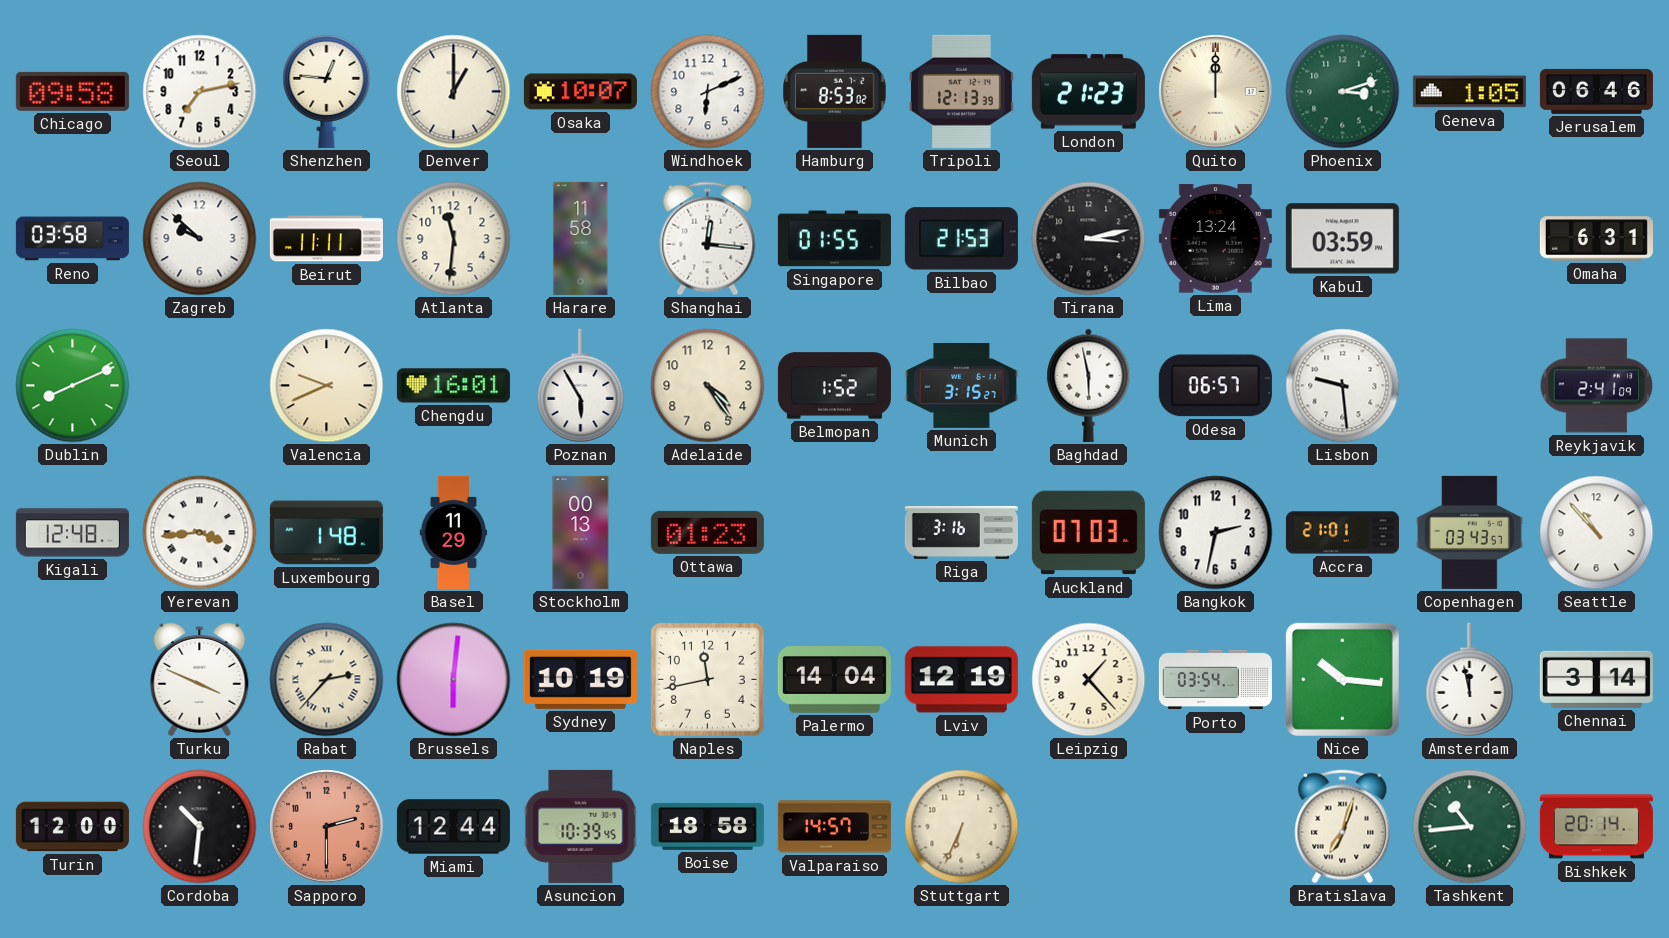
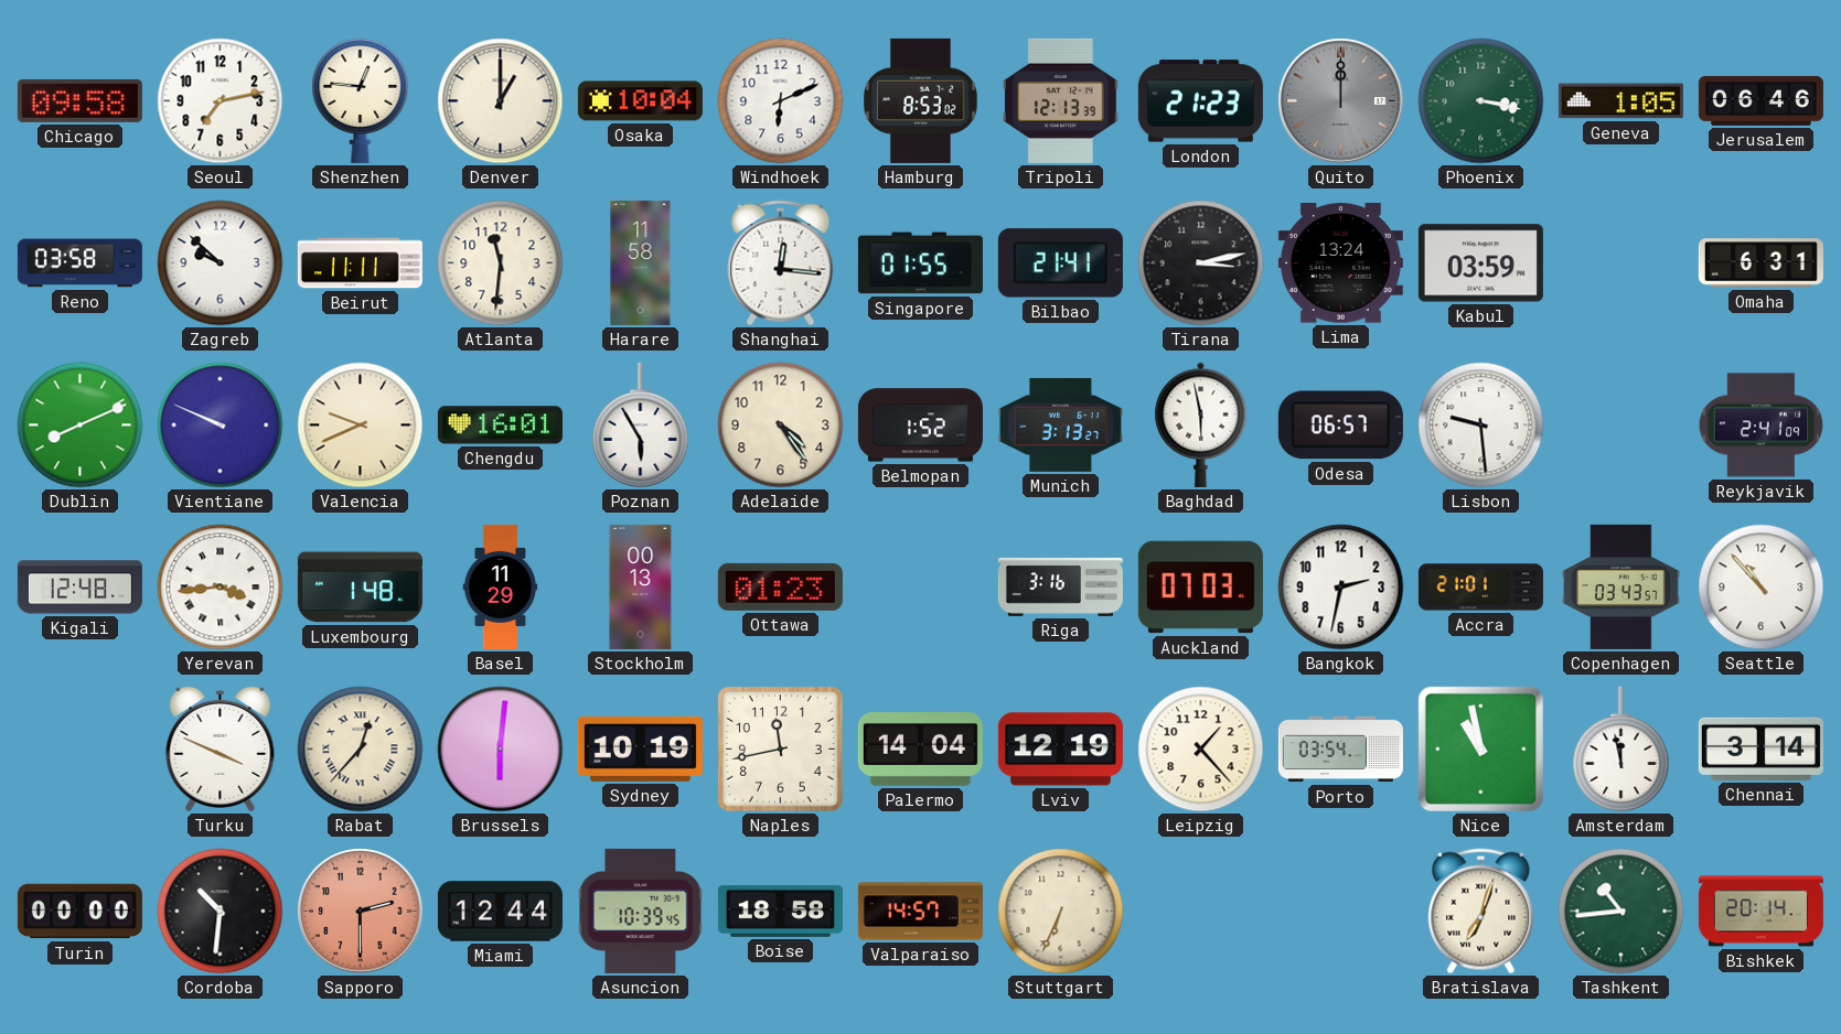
Osaka: 10:07 -> 10:04 (640, 101)
Quito dial: cream -> grey (1341, 101)
Phoenix: 3:12 -> 3:17 (1481, 101)
Bilbao: 21:53 -> 21:41 (1060, 263)
Vientiane: none -> 9:49 (221, 426)
Munich: 3:15 -> 3:13 (1060, 424)
Rabat: 2:37 -> 12:37 (361, 750)
Nice: 10:16 -> 10:58 (1480, 748)
Turin: 12:00 -> 00:00 (79, 912)
